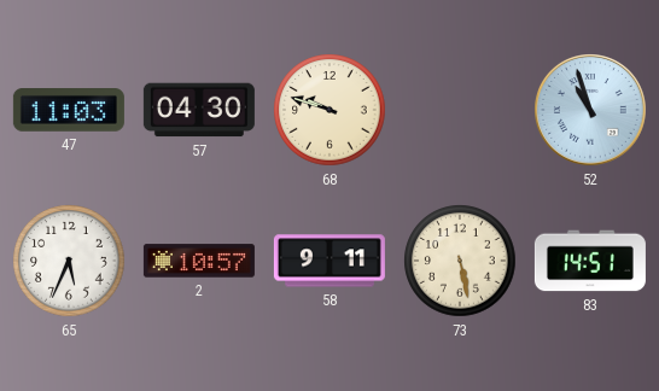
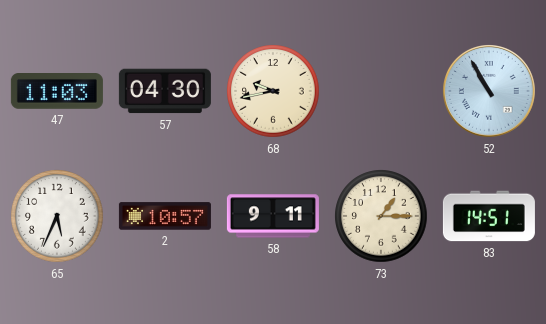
68: 9:48 -> 9:43 (273, 91)
52: 10:57 -> 10:55 (490, 92)
73: 5:28 -> 1:15 (381, 216)
